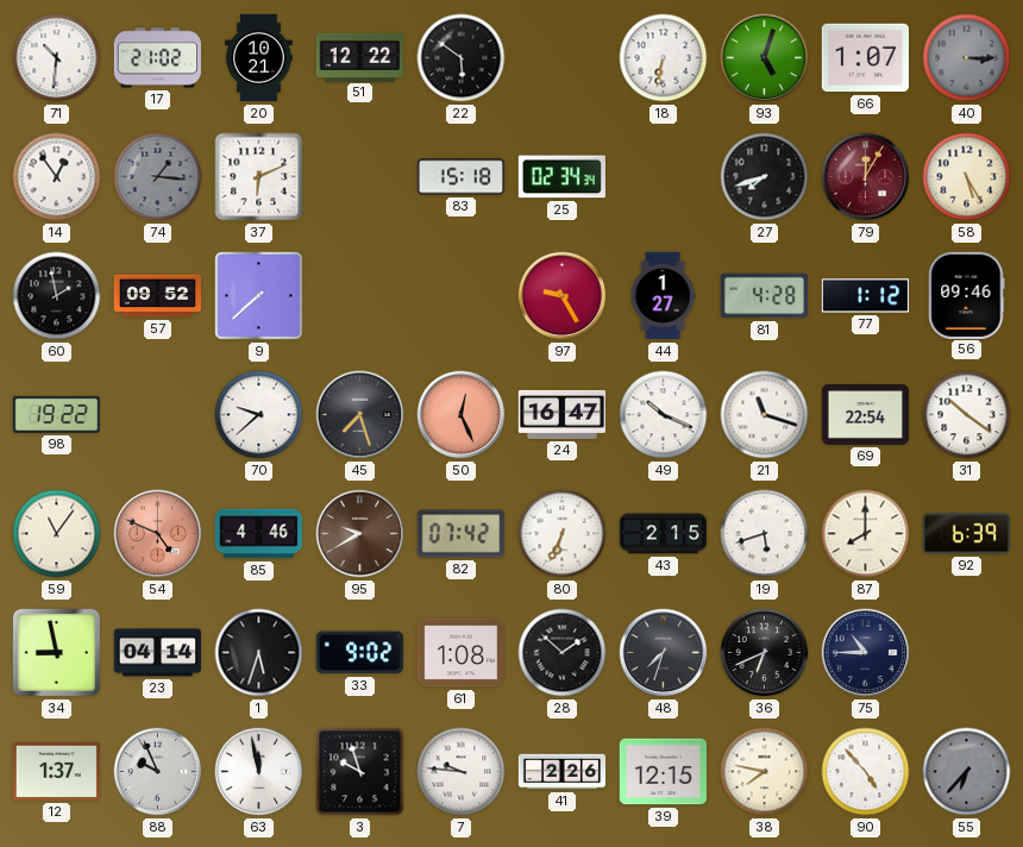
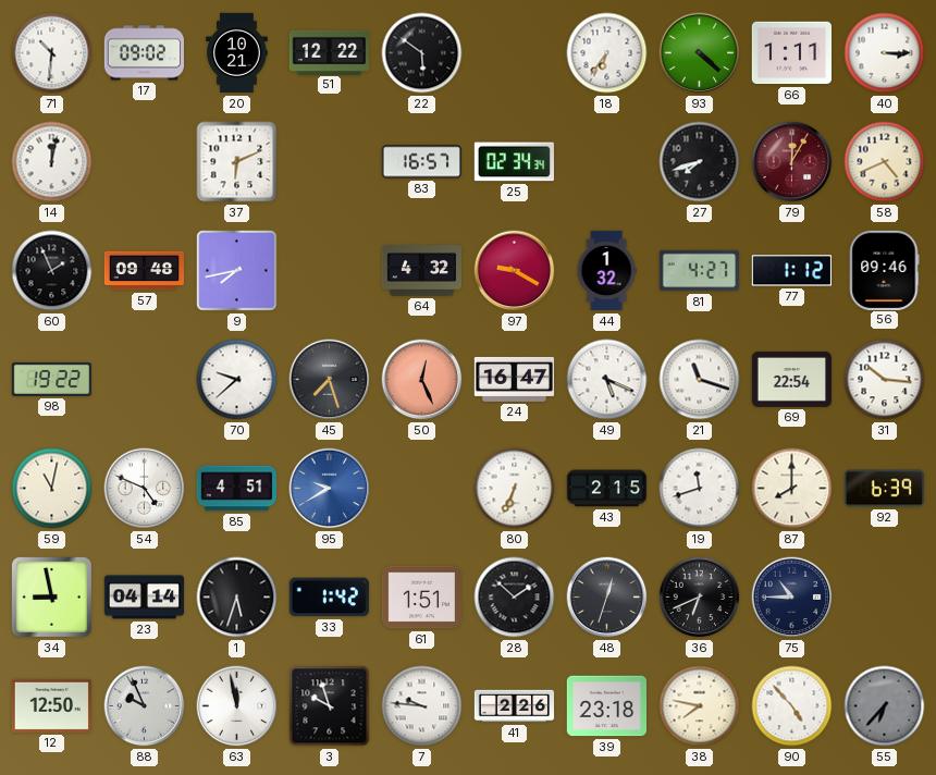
17: 21:02 -> 09:02 (144, 53)
18: 6:32 -> 6:36 (607, 53)
93: 5:03 -> 4:22 (700, 53)
66: 1:07 -> 1:11 (791, 53)
40 dial: grey -> white (885, 53)
14: 12:54 -> 12:02 (52, 162)
74: 1:16 -> none (158, 177)
83: 15:18 -> 16:57 (421, 162)
58: 5:25 -> 4:41 (885, 162)
60: 1:58 -> 1:56 (52, 271)
57: 09:52 -> 09:48 (144, 271)
9: 7:38 -> 7:43 (237, 271)
64: none -> 4:32 (422, 271)
97: 9:25 -> 9:20 (515, 271)
44: 1:27 -> 1:32 (606, 271)
81: 4:28 -> 4:27 (699, 271)
49: 10:19 -> 5:19 (607, 380)
31: 10:21 -> 10:16 (885, 380)
59: 11:06 -> 11:02 (52, 489)
54 dial: salmon -> white (145, 489)
85: 4:46 -> 4:51 (237, 489)
95 dial: brown -> blue (330, 489)
82: 07:42 -> none (460, 534)
19: 5:42 -> 11:42 (700, 489)
33: 9:02 -> 1:42 (329, 598)
61: 1:08 -> 1:51 (421, 598)
48: 7:33 -> 12:33 (607, 598)
12: 1:37 -> 12:50 (51, 705)
39: 12:15 -> 23:18 (606, 706)
